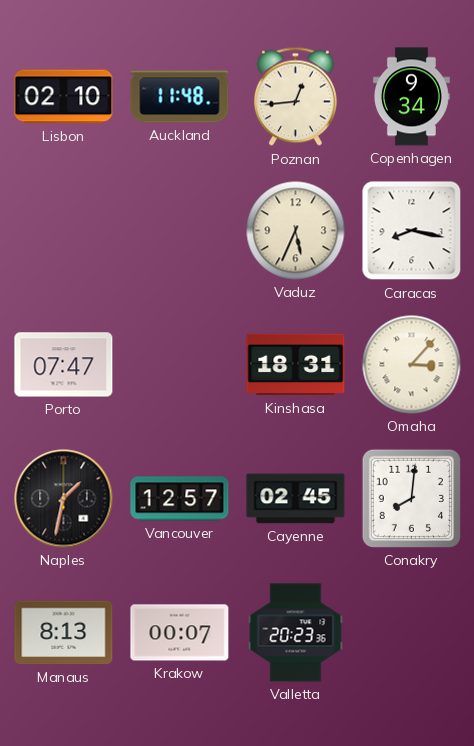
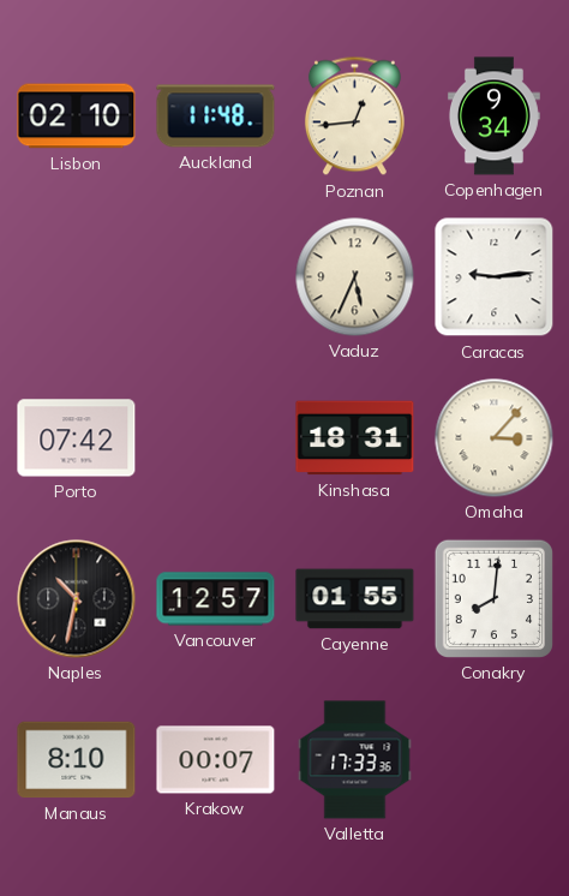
Caracas: 8:17 -> 9:14 (495, 277)
Porto: 07:47 -> 07:42 (77, 438)
Naples: 1:32 -> 10:32 (77, 599)
Cayenne: 02:45 -> 01:55 (355, 599)
Manaus: 8:13 -> 8:10 (77, 760)
Valletta: 20:23 -> 17:33 (355, 760)
